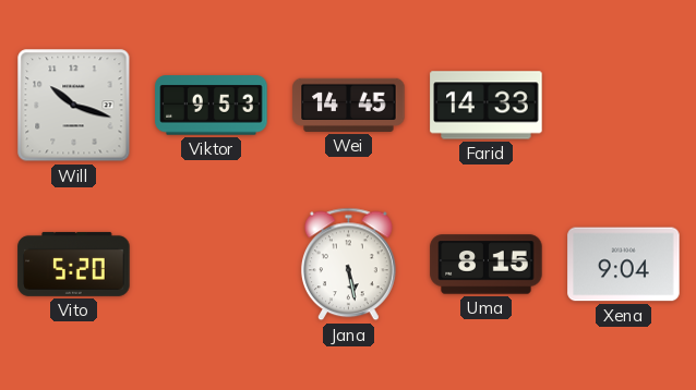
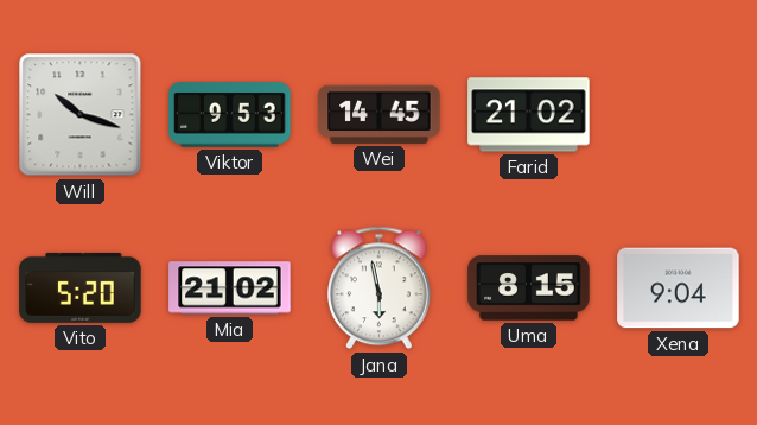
Farid: 14:33 -> 21:02 (529, 115)
Mia: none -> 21:02 (230, 288)
Jana: 5:28 -> 5:58 (380, 288)
